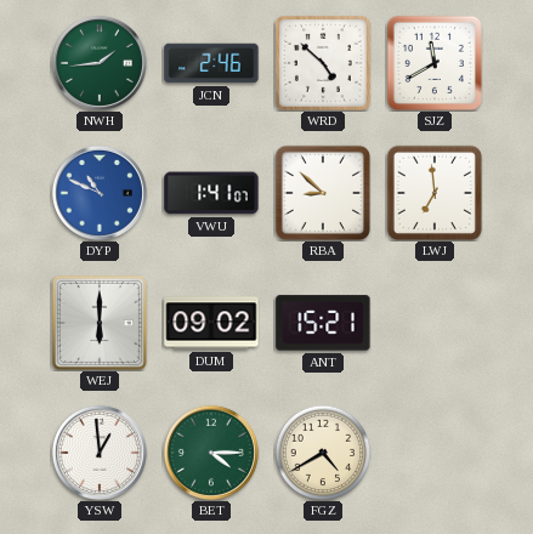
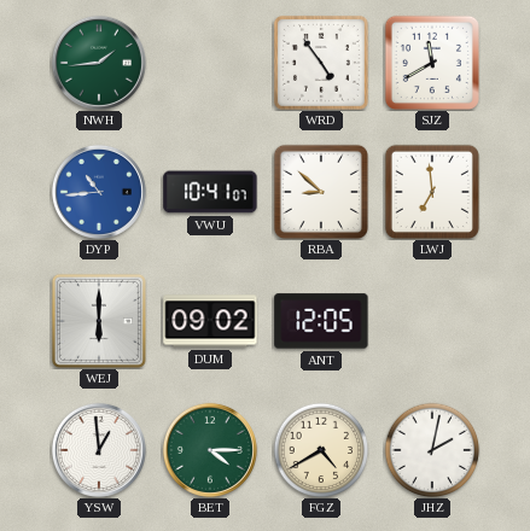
JCN: 2:46 -> none (211, 63)
WRD: 4:52 -> 4:54 (321, 63)
DYP: 10:49 -> 10:44 (99, 192)
VWU: 1:41 -> 10:41 (210, 192)
ANT: 15:21 -> 12:05 (321, 321)
JHZ: none -> 2:02 (432, 450)
